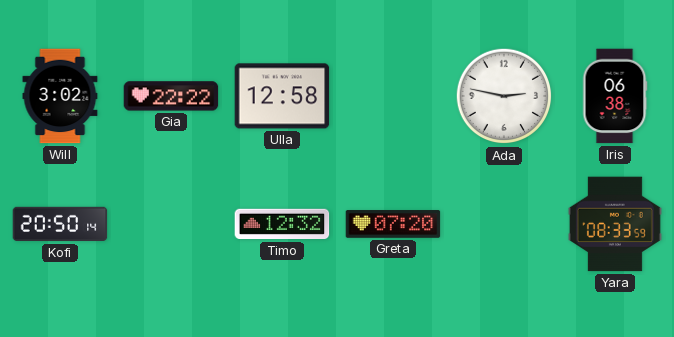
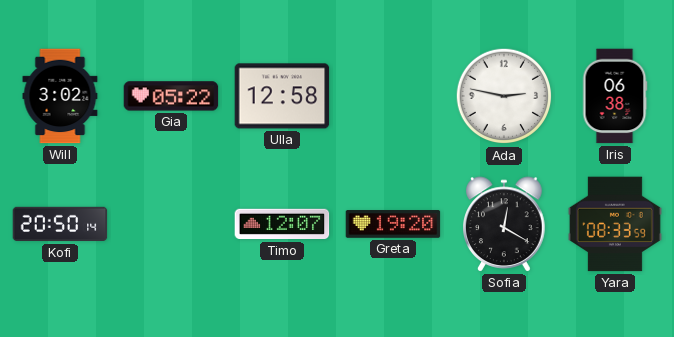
Gia: 22:22 -> 05:22 (171, 96)
Timo: 12:32 -> 12:07 (282, 224)
Greta: 07:20 -> 19:20 (393, 224)
Sofia: none -> 12:20 (504, 224)
